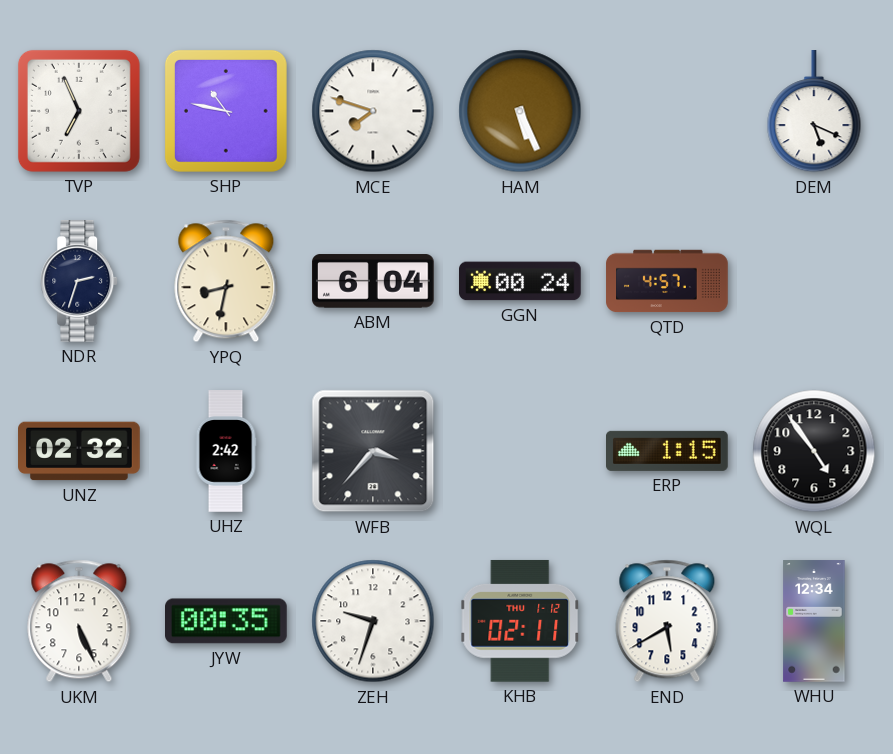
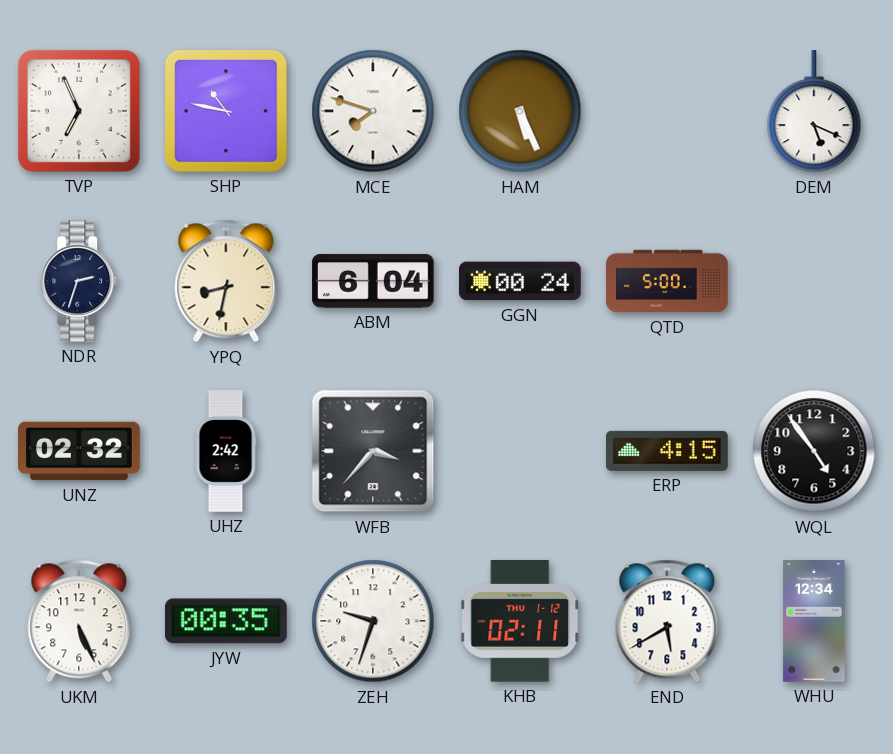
QTD: 4:57 -> 5:00 (667, 281)
ERP: 1:15 -> 4:15 (668, 451)
